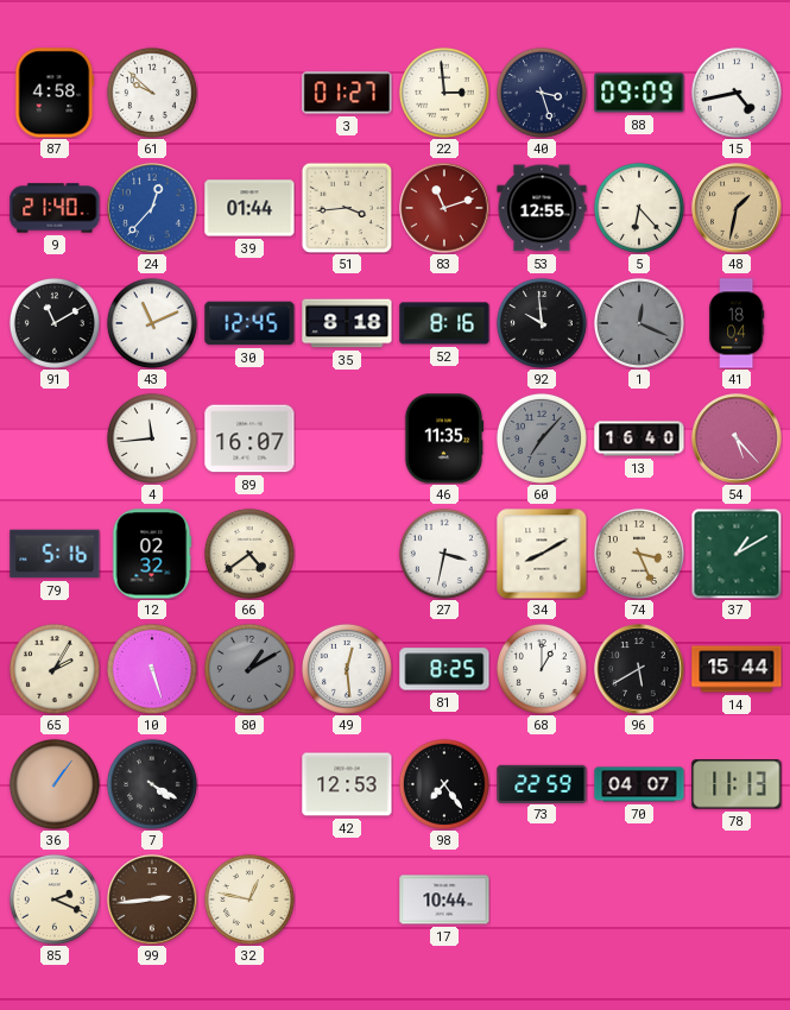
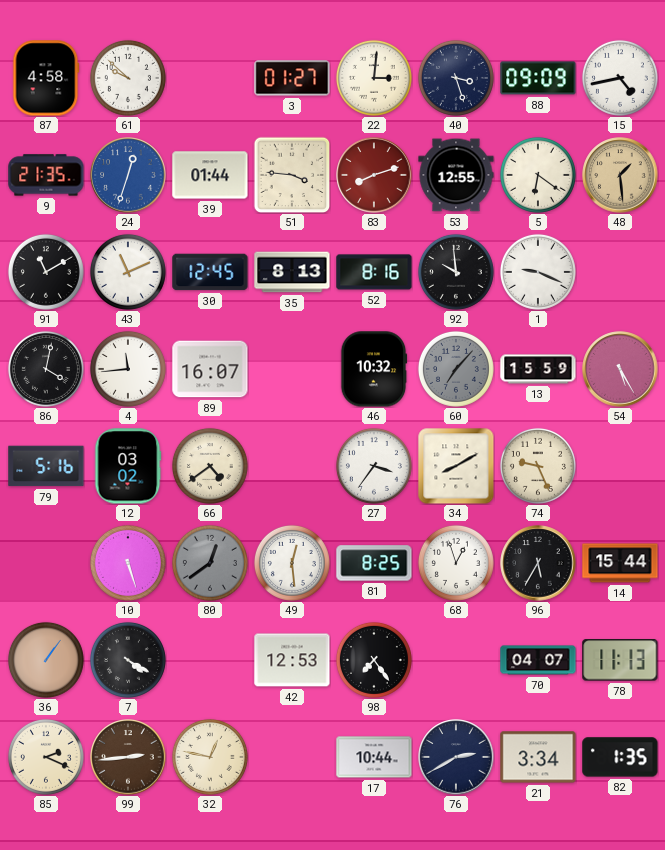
22: 2:59 -> 3:01 (374, 78)
9: 21:40 -> 21:35 (46, 175)
24: 12:37 -> 12:33 (128, 175)
51: 3:44 -> 3:46 (292, 175)
83: 11:12 -> 8:12 (374, 175)
5: 6:23 -> 6:21 (538, 175)
48: 1:32 -> 1:29 (620, 175)
35: 8:18 -> 8:13 (292, 272)
1: 12:19 -> 9:19 (538, 272)
1 dial: grey -> white (538, 272)
41: 18:04 -> none (738, 323)
86: none -> 4:02 (46, 369)
46: 11:35 -> 10:32 (374, 369)
13: 16:40 -> 15:59 (538, 369)
54: 5:23 -> 5:25 (620, 369)
12: 02:32 -> 03:02 (128, 466)
27: 3:32 -> 3:36 (374, 466)
74: 3:26 -> 9:26 (538, 466)
37: 1:10 -> none (737, 554)
65: 2:05 -> none (55, 669)
80: 1:10 -> 12:39 (210, 563)
68: 1:00 -> 12:57 (456, 563)
96: 5:40 -> 5:35 (538, 563)
73: 22:59 -> none (542, 783)
76: none -> 2:40 (456, 757)
21: none -> 3:34 (538, 757)
82: none -> 1:35 (620, 757)
